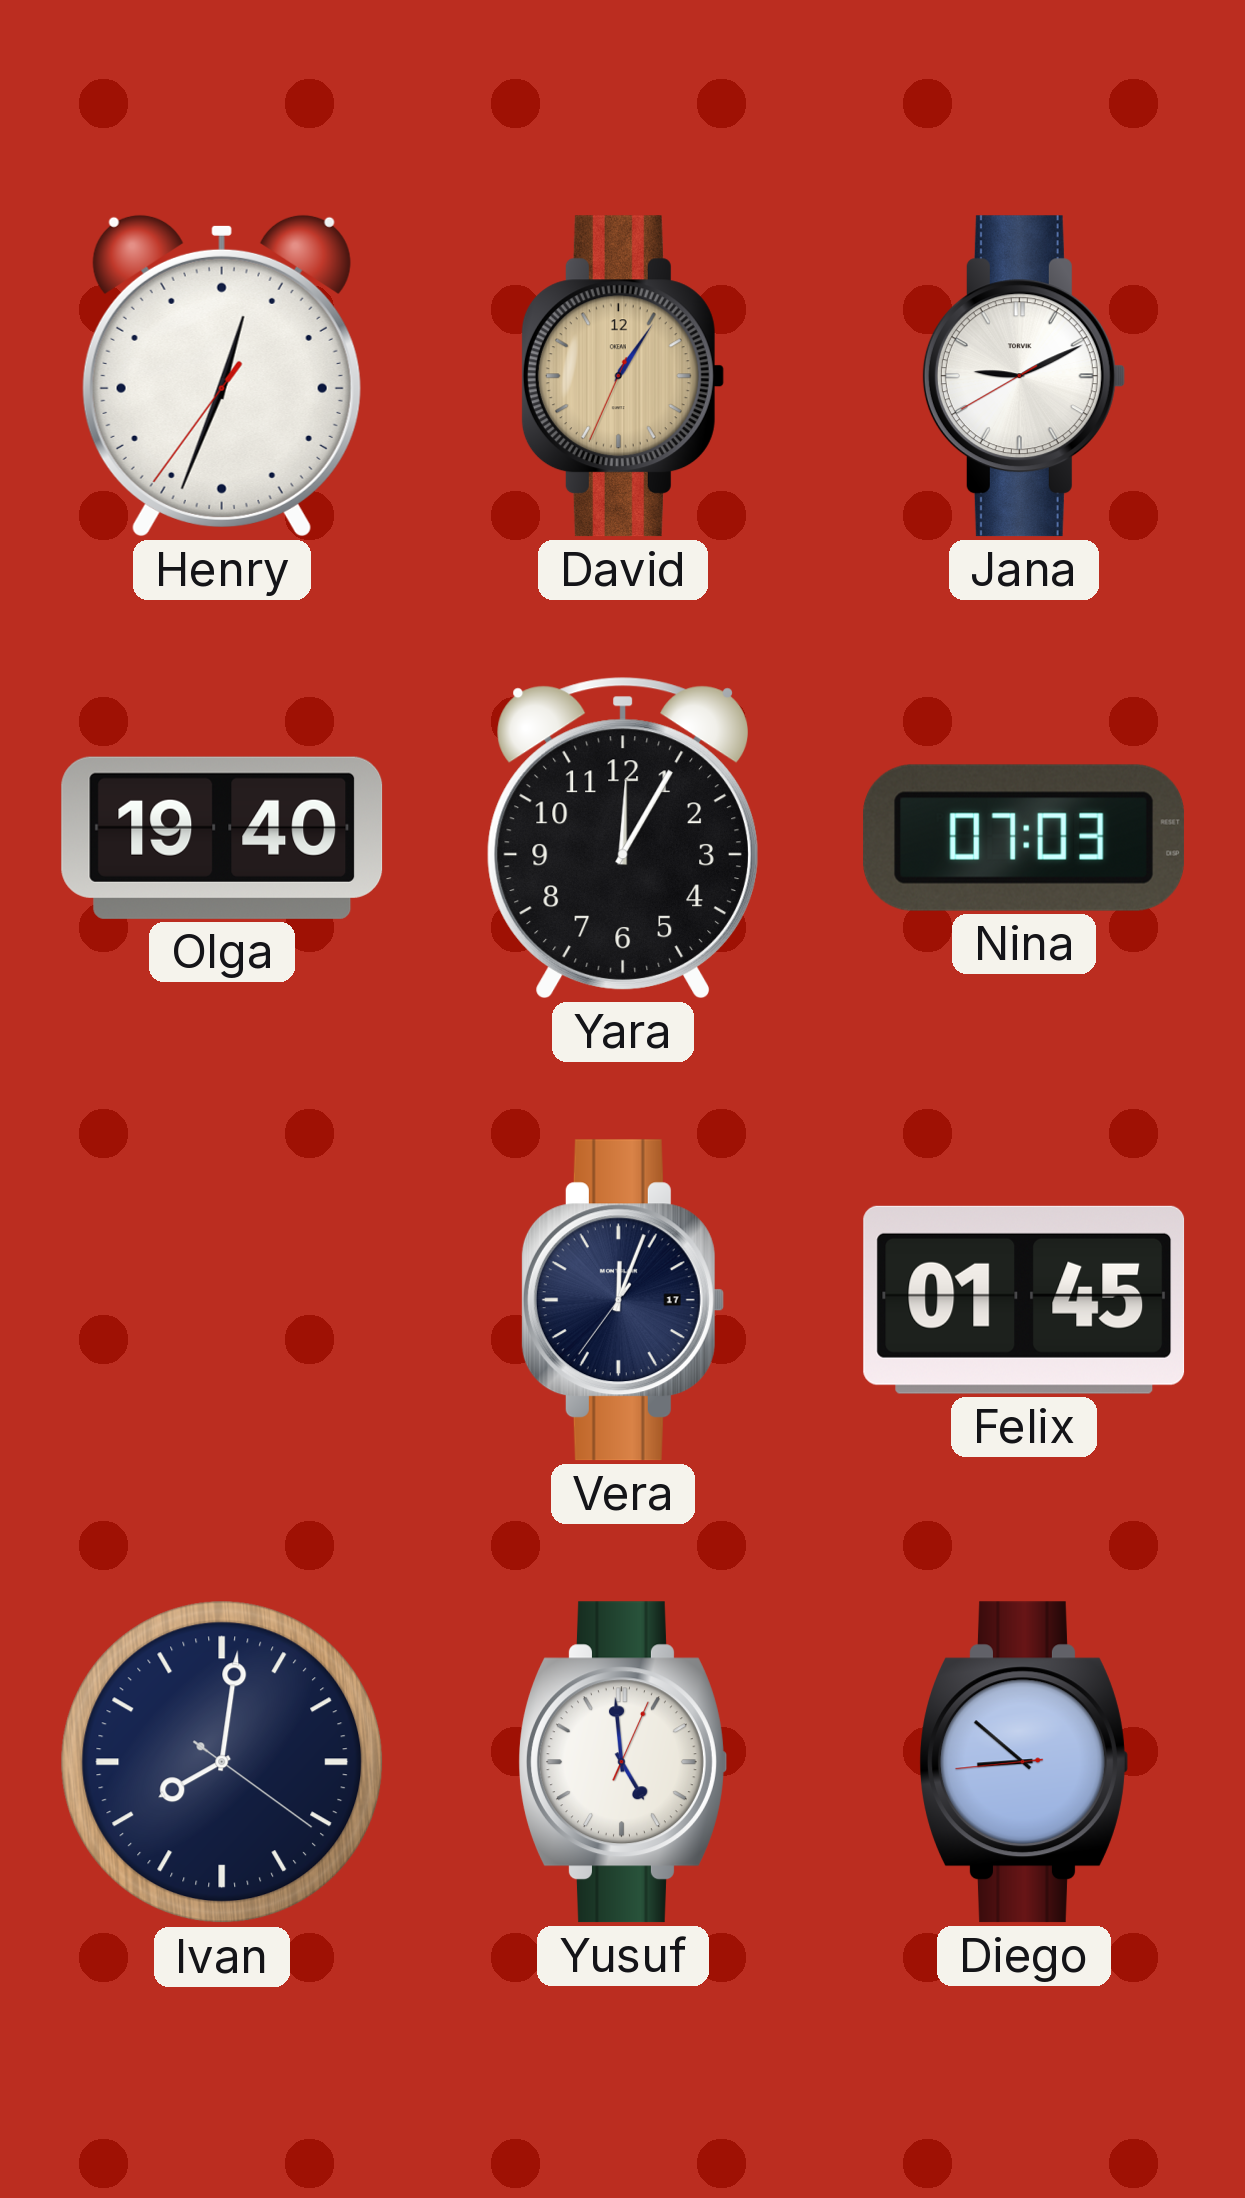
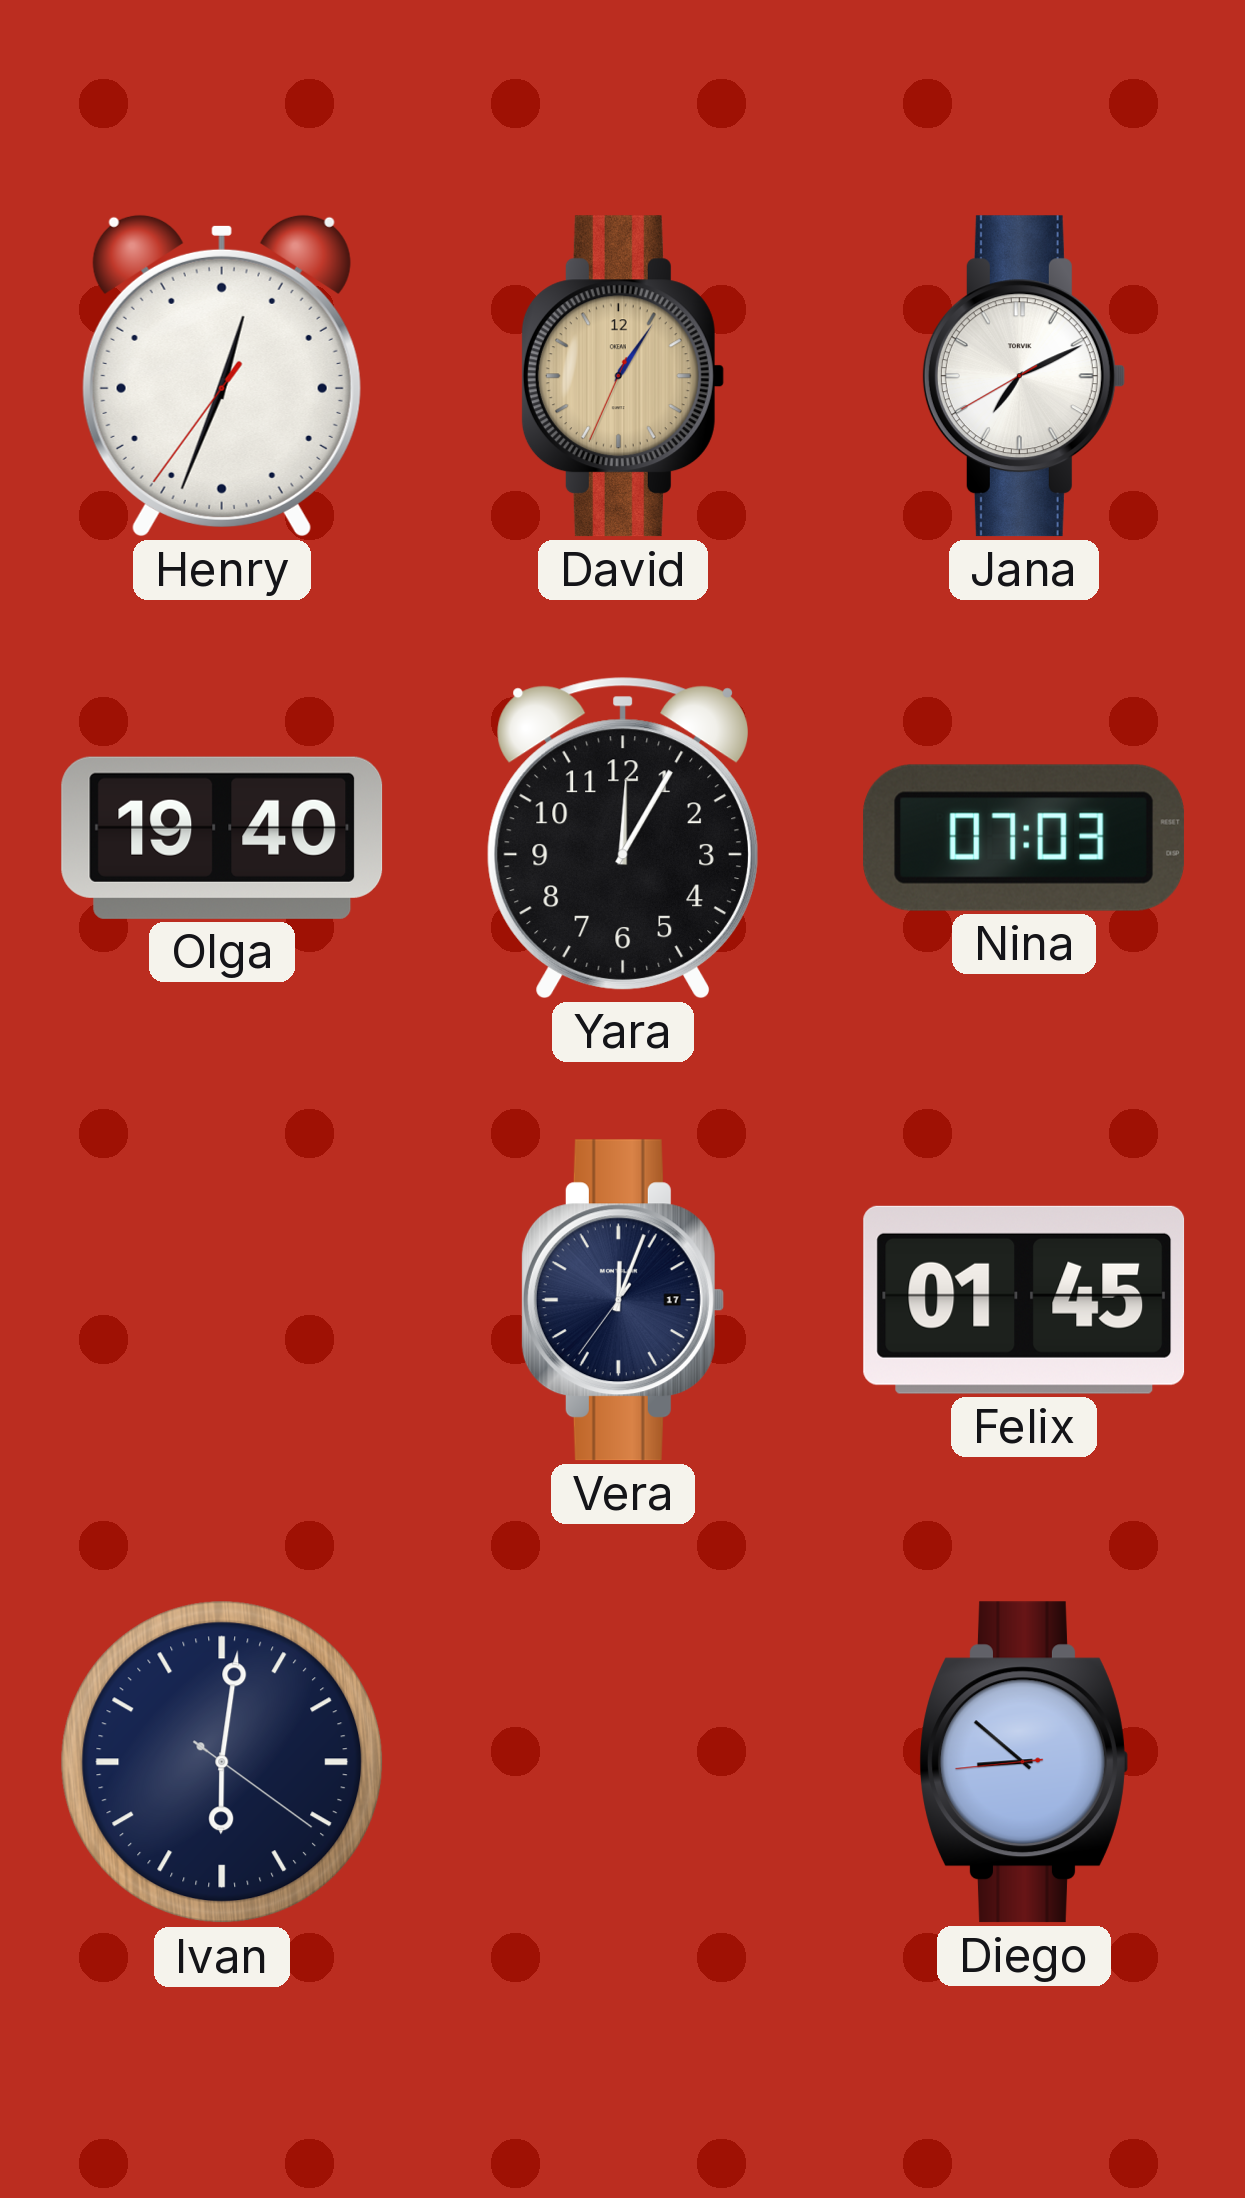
Jana: 9:10 -> 7:10 (1023, 376)
Ivan: 8:01 -> 6:01 (222, 1762)
Yusuf: 4:59 -> none (623, 1762)
